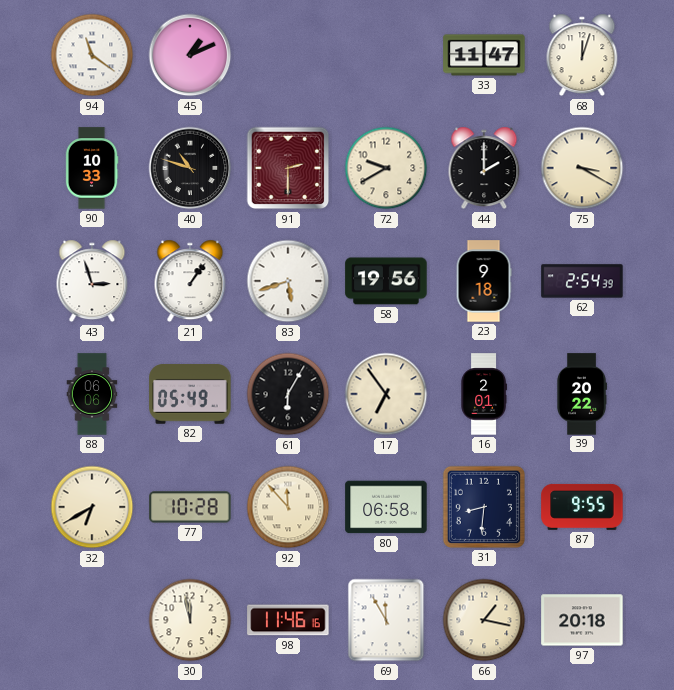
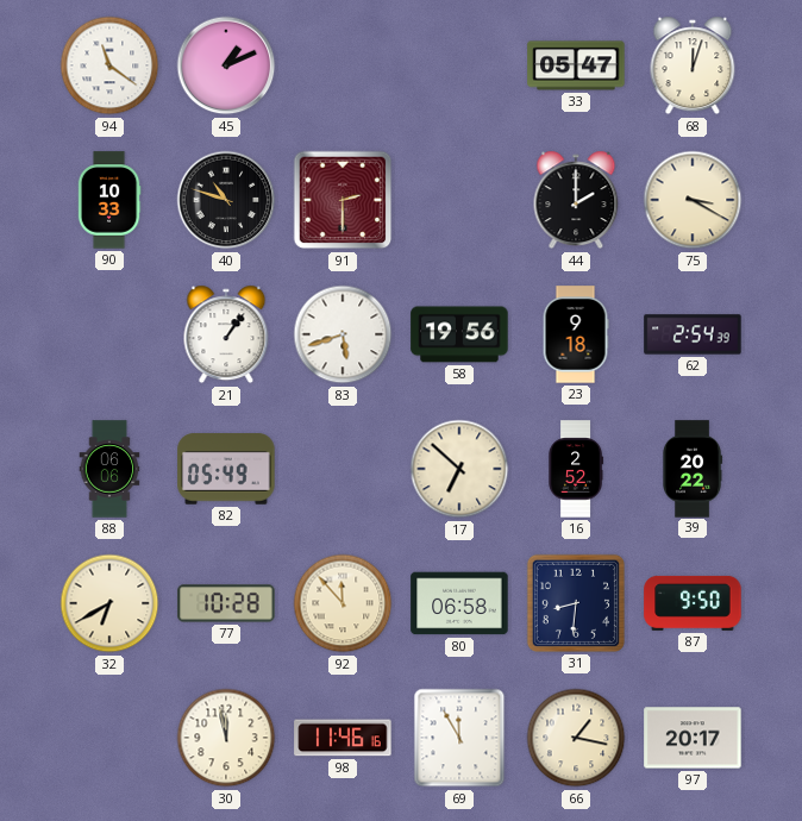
33: 11:47 -> 05:47 (576, 65)
72: 9:40 -> none (386, 168)
43: 2:57 -> none (92, 281)
61: 6:05 -> none (288, 394)
17: 6:54 -> 6:52 (459, 469)
16: 2:01 -> 2:52 (576, 469)
87: 9:55 -> 9:50 (693, 603)
97: 20:18 -> 20:17 (693, 738)
